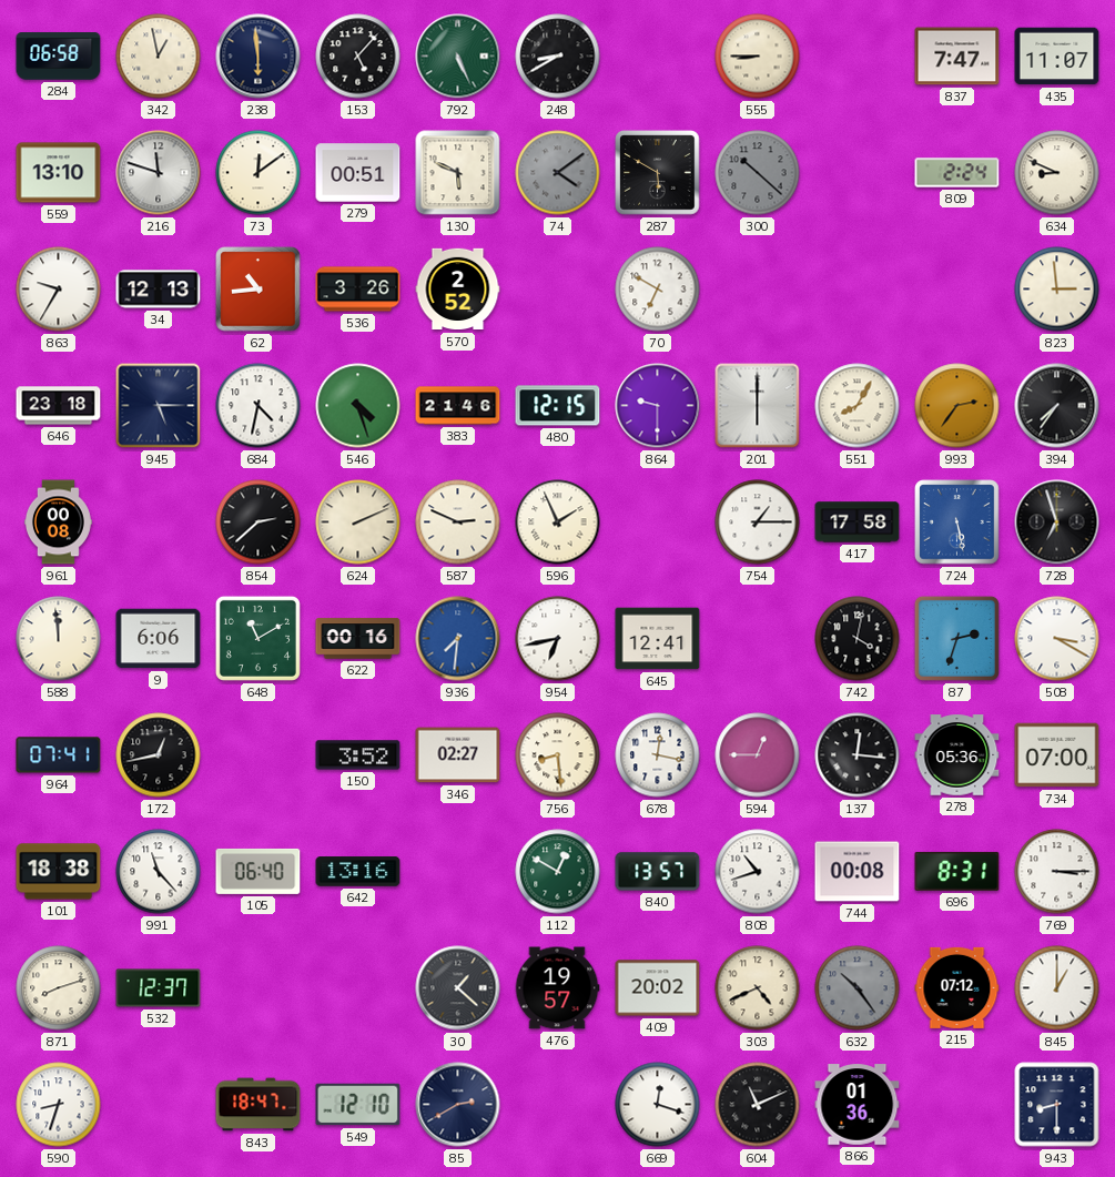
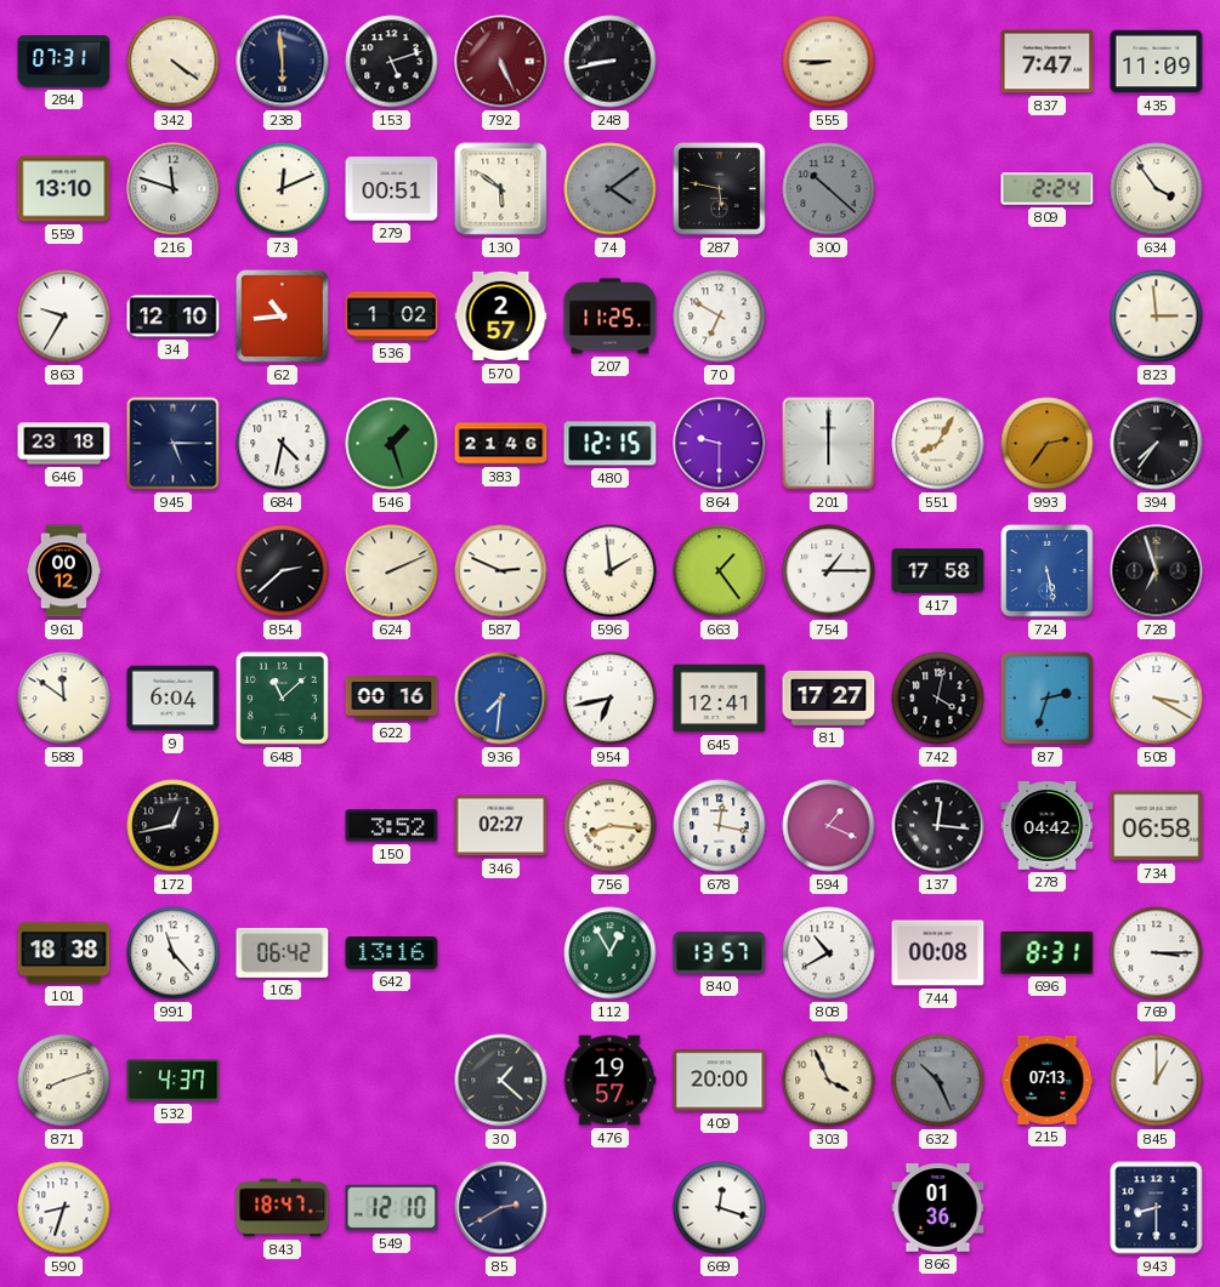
284: 06:58 -> 07:31 (64, 62)
342: 12:58 -> 4:21 (174, 62)
153: 5:07 -> 5:12 (392, 62)
792 dial: green -> burgundy (501, 62)
248: 8:40 -> 8:43 (611, 62)
435: 11:07 -> 11:09 (1157, 62)
73: 12:09 -> 12:11 (283, 189)
130: 5:49 -> 5:51 (501, 189)
287: 5:50 -> 5:47 (720, 189)
634: 8:49 -> 3:54 (1157, 189)
34: 12:13 -> 12:10 (174, 317)
536: 3:26 -> 1:02 (392, 317)
570: 2:52 -> 2:57 (501, 317)
207: none -> 11:25 (611, 317)
546: 4:27 -> 1:27 (392, 444)
961: 00:08 -> 00:12 (63, 571)
596: 1:56 -> 1:59 (611, 571)
663: none -> 1:24 (720, 571)
588: 11:59 -> 11:51 (64, 699)
9: 6:06 -> 6:04 (174, 699)
648: 11:10 -> 11:08 (282, 697)
81: none -> 17:27 (829, 697)
964: 07:41 -> none (59, 755)
756: 8:29 -> 8:16 (611, 826)
594: 12:45 -> 1:19 (829, 826)
278: 05:36 -> 04:42 (1048, 826)
734: 07:00 -> 06:58 (1157, 826)
105: 06:40 -> 06:42 (283, 952)
112: 12:50 -> 12:55 (611, 953)
808: 10:42 -> 10:40 (829, 953)
532: 12:37 -> 4:37 (174, 1081)
409: 20:02 -> 20:00 (720, 1081)
303: 4:41 -> 3:56 (829, 1081)
632: 10:24 -> 10:26 (938, 1081)
215: 07:12 -> 07:13 (1048, 1080)
604: 11:11 -> none (758, 1105)
